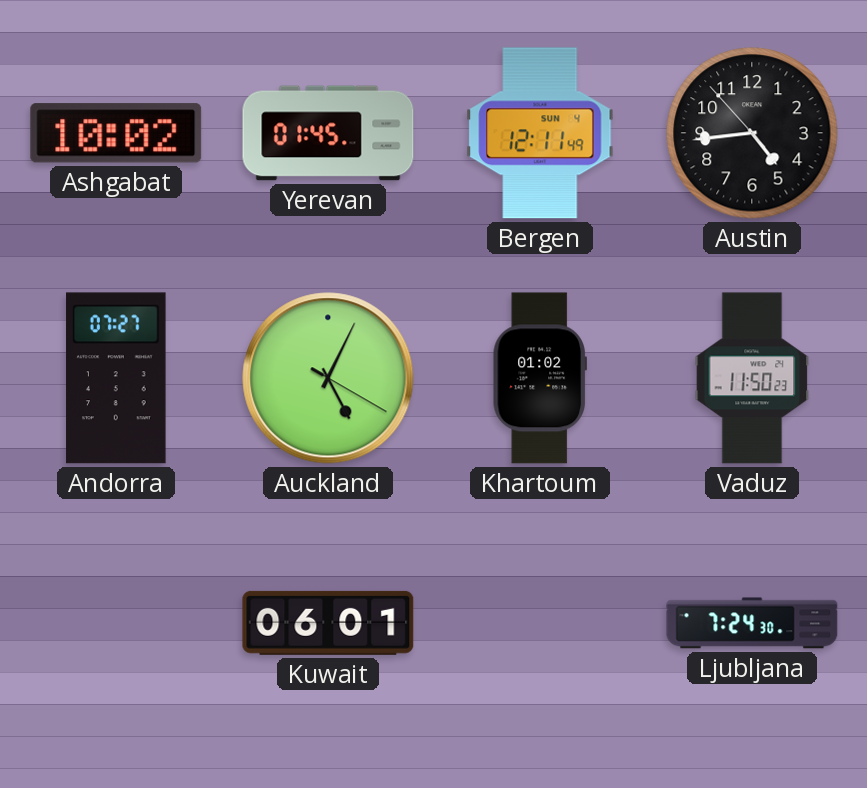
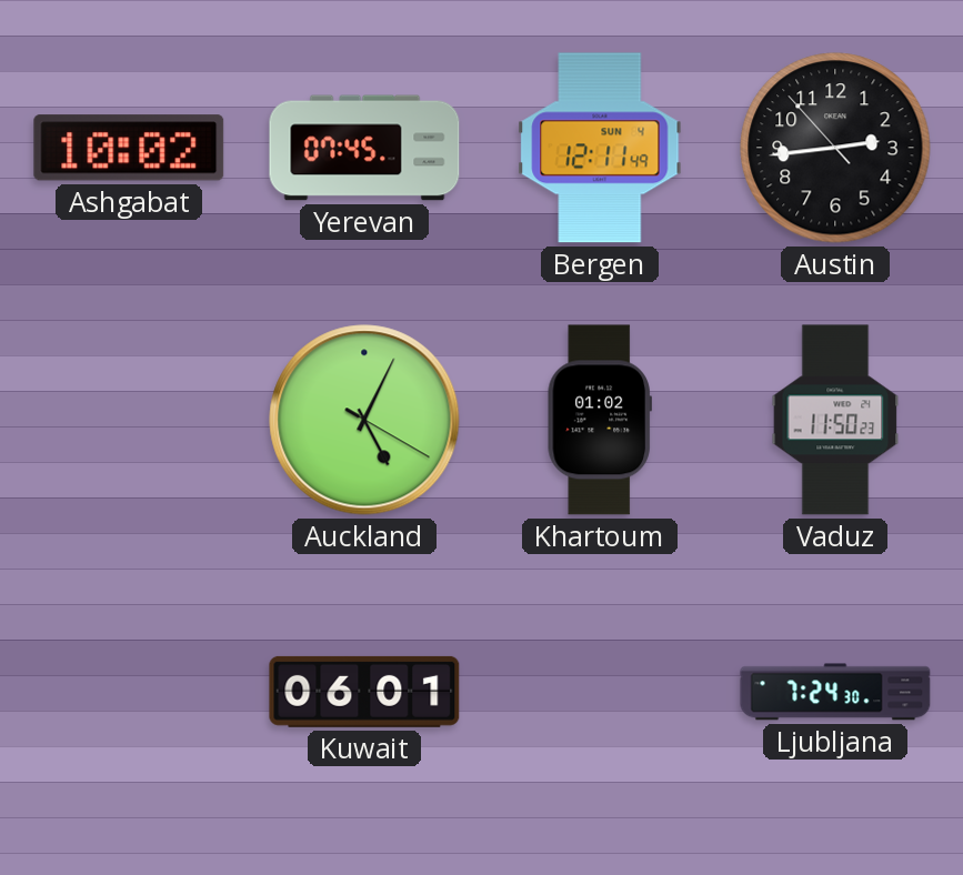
Yerevan: 01:45 -> 07:45 (364, 148)
Austin: 4:43 -> 2:43 (835, 148)
Andorra: 07:27 -> none (116, 378)
